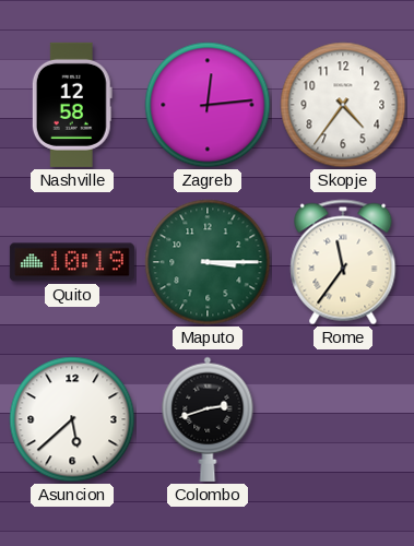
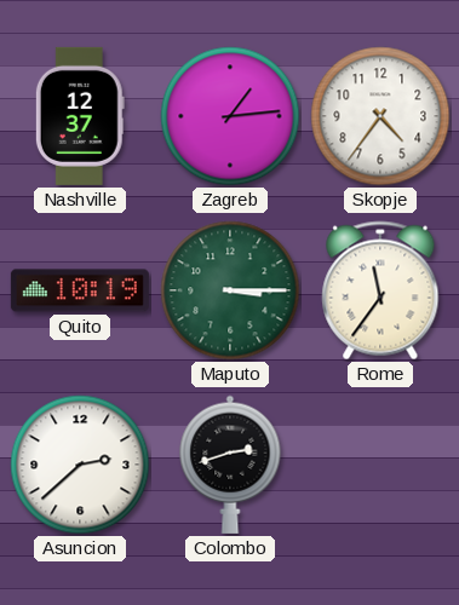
Nashville: 12:58 -> 12:37 (80, 116)
Zagreb: 12:14 -> 1:14 (230, 116)
Asuncion: 5:38 -> 2:38 (80, 465)
